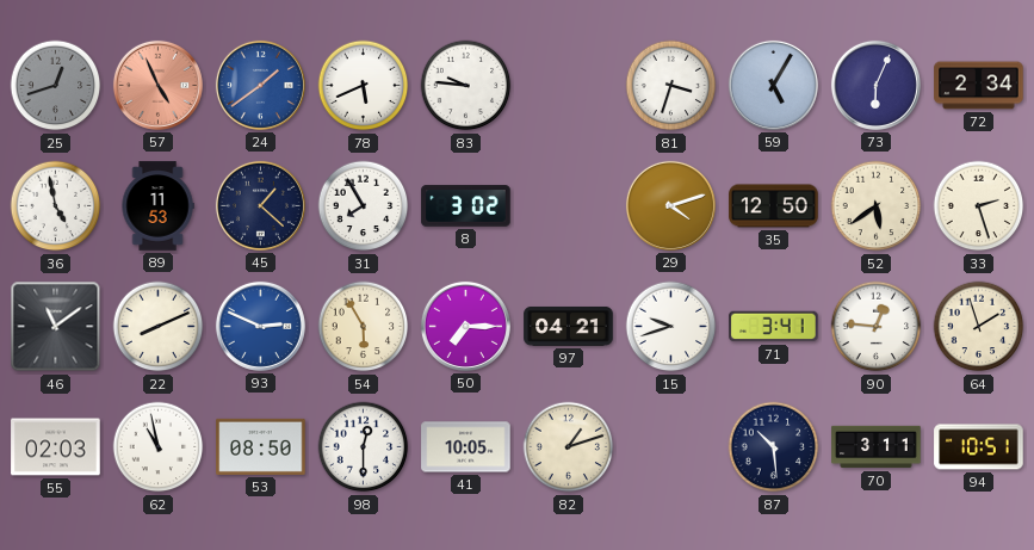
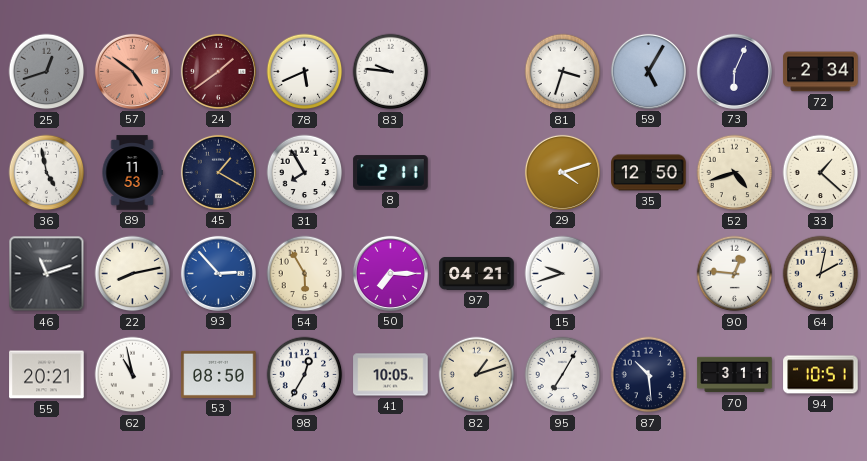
57: 4:56 -> 4:51 (132, 71)
24 dial: blue -> burgundy (218, 71)
45: 1:22 -> 1:20 (218, 172)
8: 3:02 -> 2:11 (391, 173)
52: 5:39 -> 4:42 (735, 173)
33: 2:27 -> 1:22 (821, 173)
46: 11:09 -> 11:12 (47, 274)
22: 8:11 -> 8:13 (133, 274)
93: 2:49 -> 2:53 (218, 273)
71: 3:41 -> none (774, 327)
64: 1:57 -> 2:02 (821, 274)
55: 02:03 -> 20:21 (47, 375)
98: 12:30 -> 12:35 (305, 375)
95: none -> 7:05 (563, 375)
